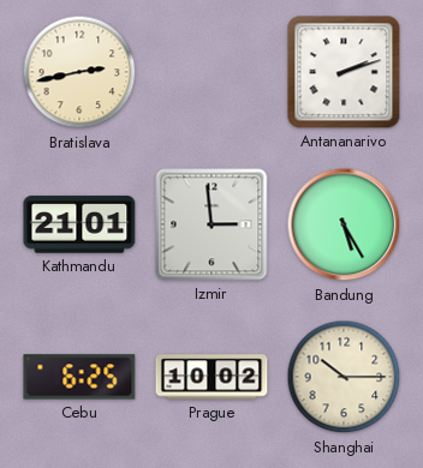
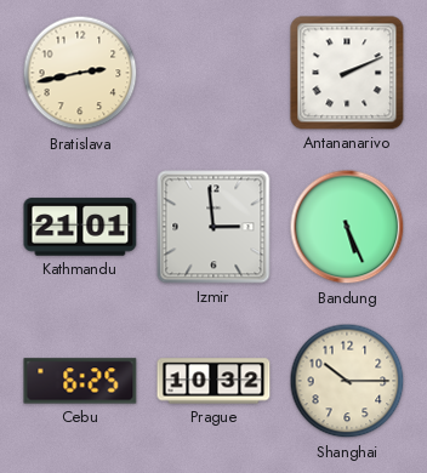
Antananarivo: 2:12 -> 2:11 (347, 73)
Bandung: 5:25 -> 5:26 (347, 227)
Prague: 10:02 -> 10:32 (213, 381)
